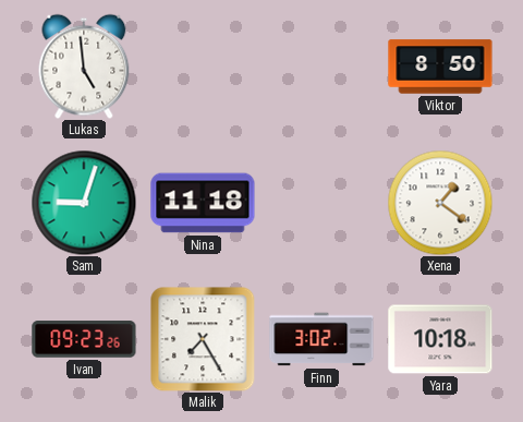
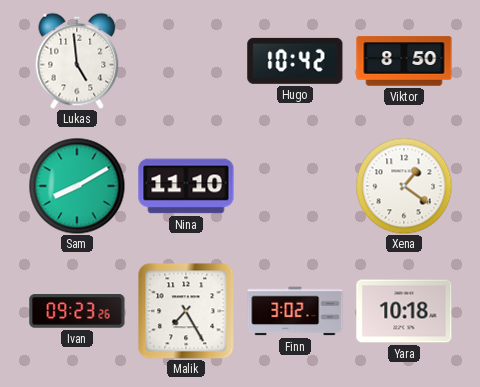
Hugo: none -> 10:42 (295, 61)
Sam: 9:03 -> 8:10 (77, 186)
Nina: 11:18 -> 11:10 (186, 186)
